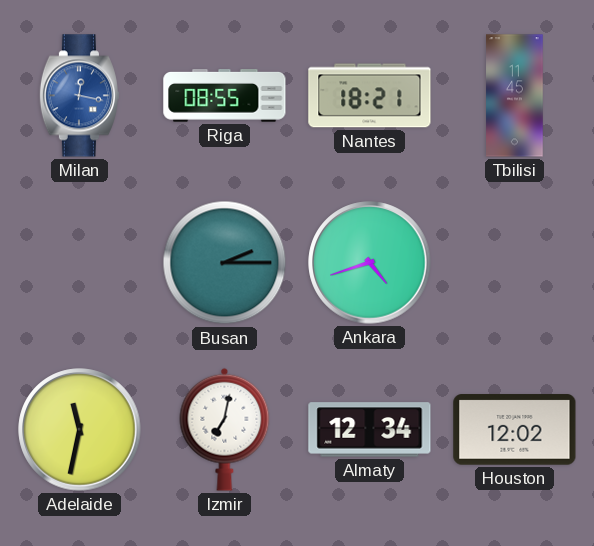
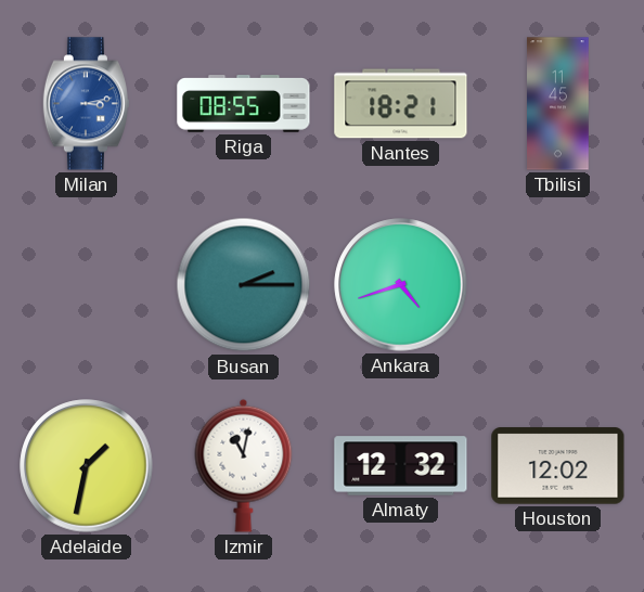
Milan: 12:17 -> 3:13 (86, 104)
Adelaide: 11:32 -> 1:32 (87, 466)
Izmir: 7:02 -> 11:02 (244, 465)
Almaty: 12:34 -> 12:32 (401, 466)
